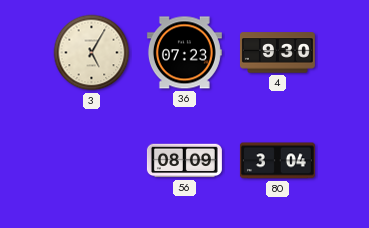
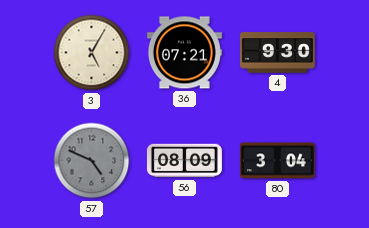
36: 07:23 -> 07:21 (184, 53)
57: none -> 4:49 (92, 161)
